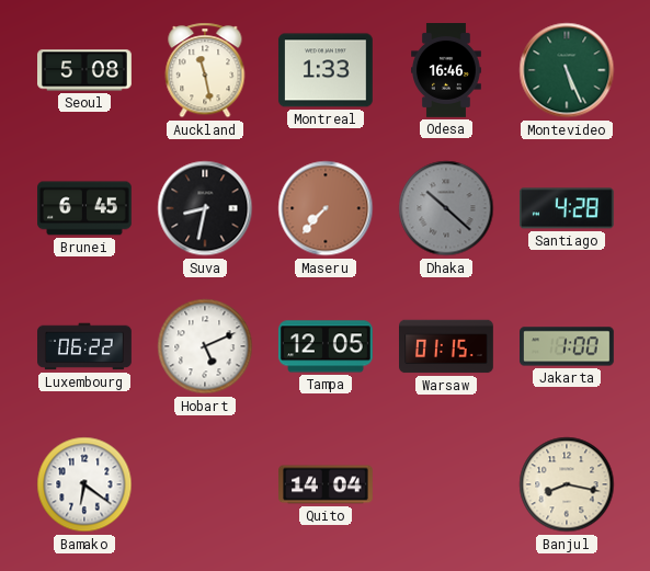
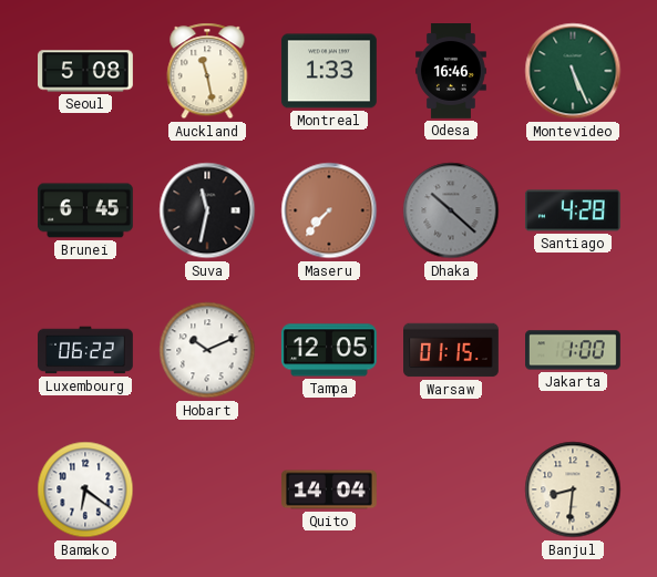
Suva: 8:32 -> 11:32 (207, 210)
Hobart: 5:11 -> 10:11 (207, 350)
Banjul: 8:17 -> 8:31 (573, 490)
